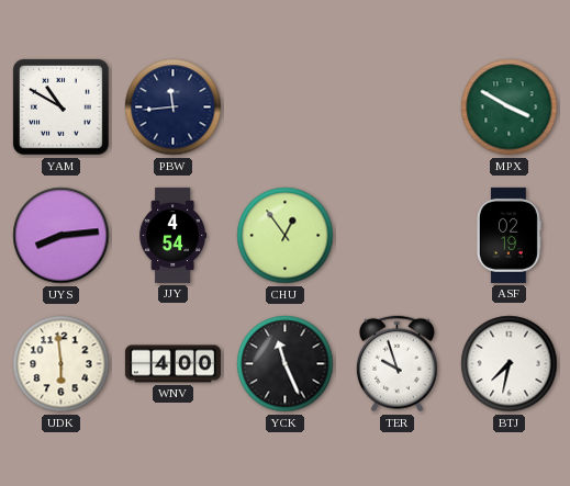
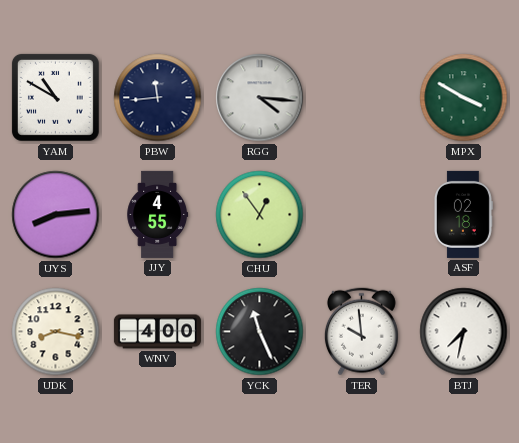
RGG: none -> 4:16 (260, 98)
JJY: 4:54 -> 4:55 (158, 214)
ASF: 02:19 -> 02:18 (463, 214)
UDK: 5:59 -> 8:17 (56, 332)
TER: 9:57 -> 9:59 (361, 332)
